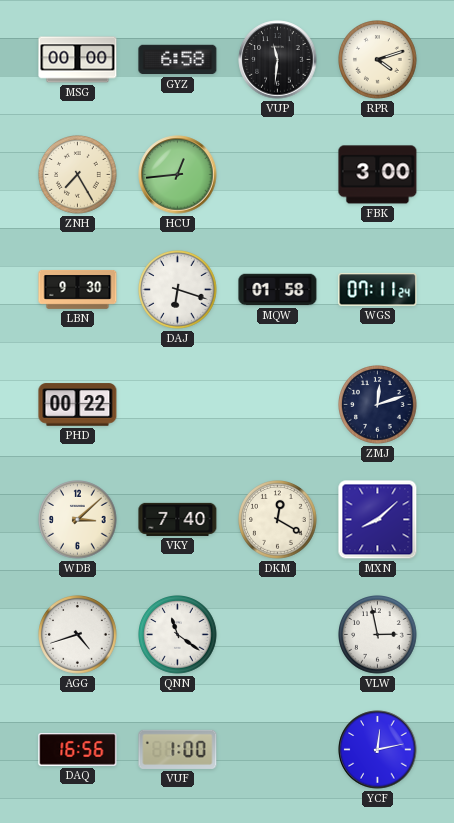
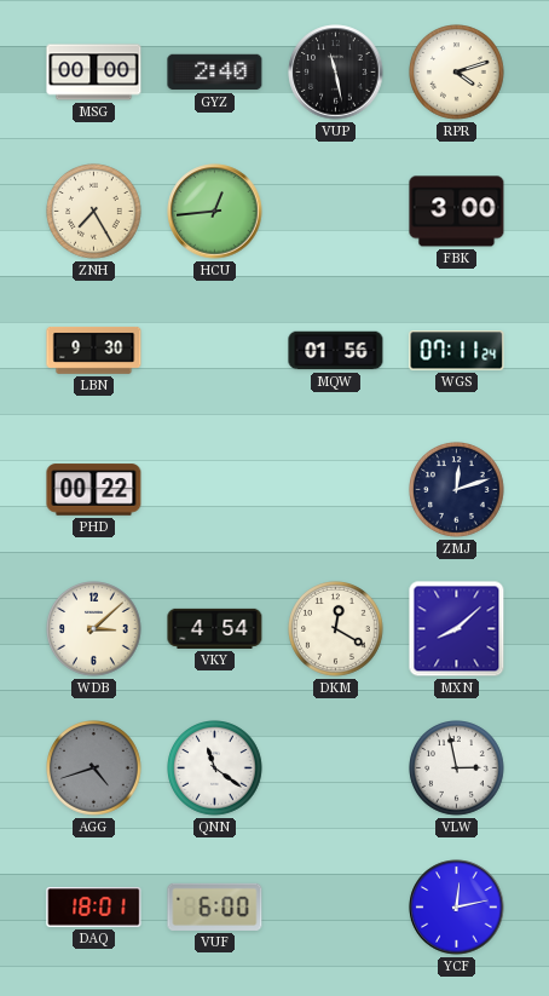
GYZ: 6:58 -> 2:40 (215, 73)
VUP: 11:31 -> 11:28 (336, 73)
DAJ: 6:18 -> none (178, 290)
MQW: 01:58 -> 01:56 (336, 351)
VKY: 7:40 -> 4:54 (215, 628)
AGG dial: white -> grey (94, 768)
DAQ: 16:56 -> 18:01 (94, 908)
VUF: 1:00 -> 6:00 (215, 906)
